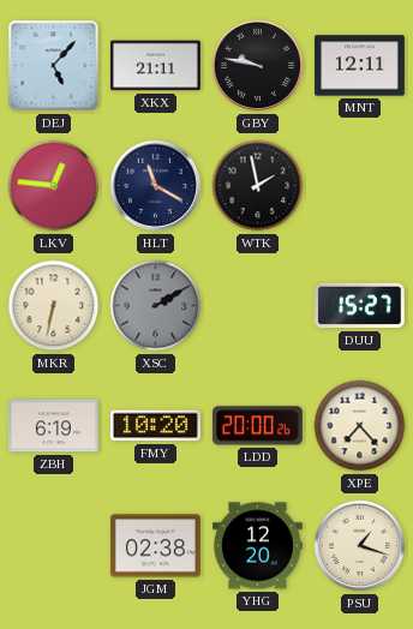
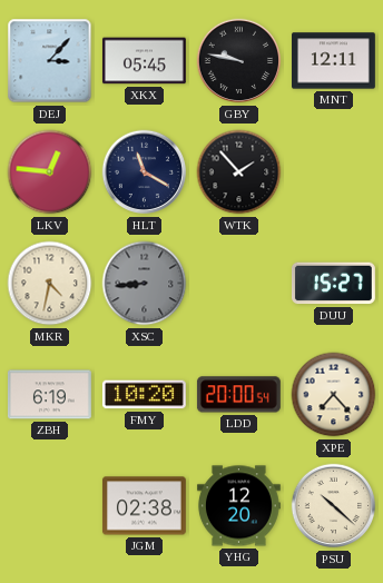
DEJ: 5:07 -> 3:07 (50, 61)
XKX: 21:11 -> 05:45 (144, 61)
WTK: 1:58 -> 1:53 (239, 172)
MKR: 6:32 -> 4:32 (50, 284)
XSC: 2:10 -> 8:44 (145, 284)
LDD: 20:00:26 -> 20:00:54 (238, 395)
PSU: 1:18 -> 10:22 (334, 506)
